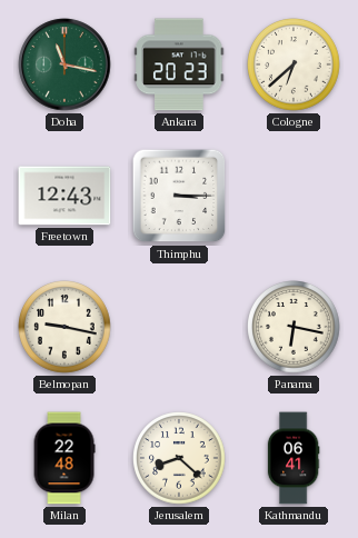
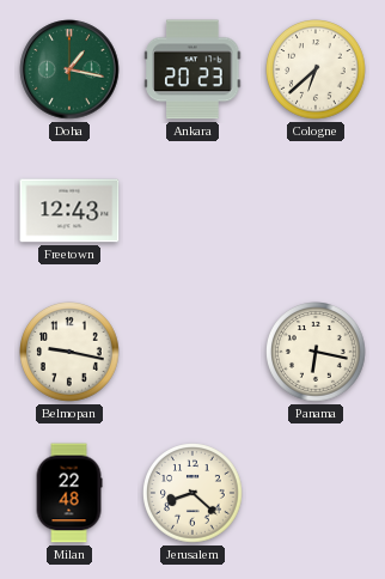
Doha: 11:17 -> 1:17 (69, 69)
Thimphu: 3:15 -> none (179, 196)
Kathmandu: 06:41 -> none (294, 458)
